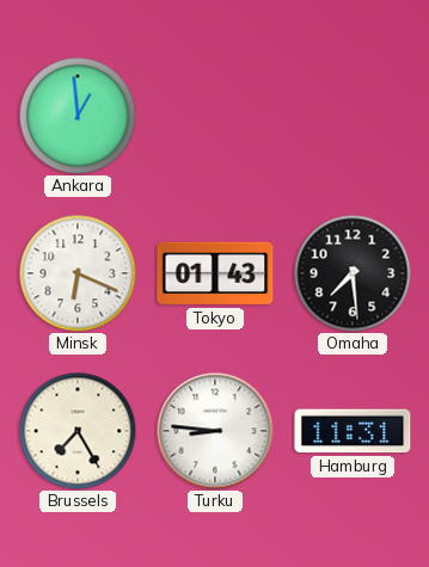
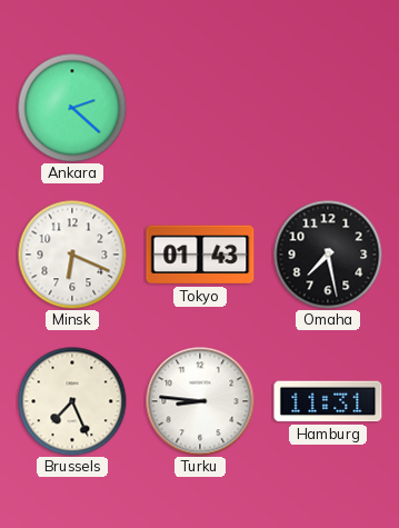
Ankara: 12:59 -> 2:22 (72, 108)
Omaha: 7:29 -> 7:28 (328, 255)
Brussels: 7:25 -> 7:26 (72, 401)
